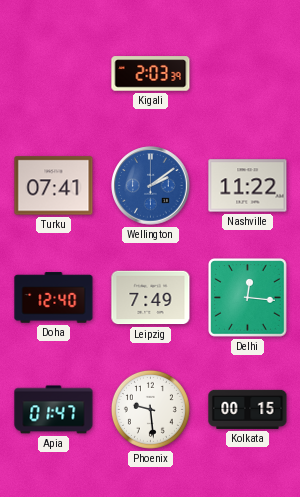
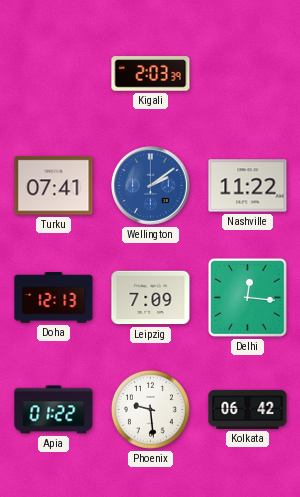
Doha: 12:40 -> 12:13 (54, 298)
Leipzig: 7:49 -> 7:09 (151, 298)
Apia: 01:47 -> 01:22 (54, 410)
Kolkata: 00:15 -> 06:42 (248, 409)
